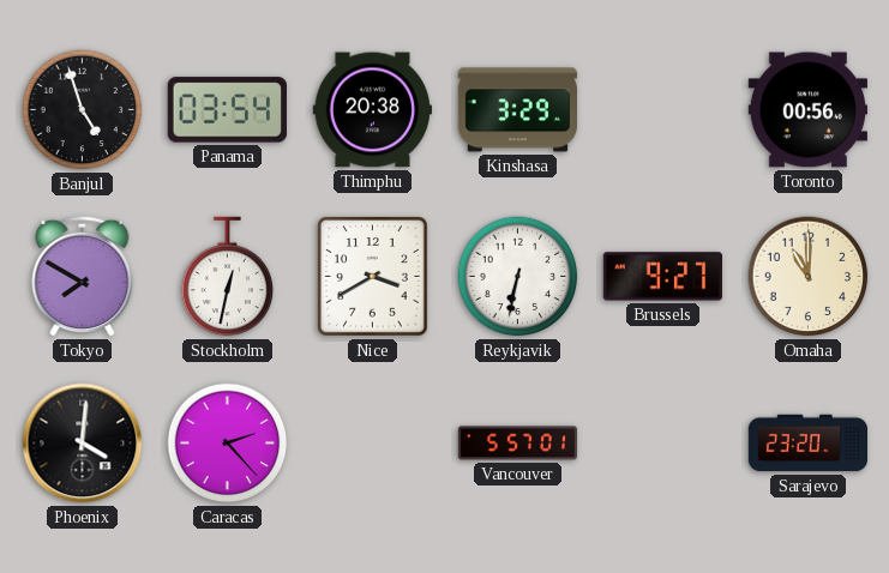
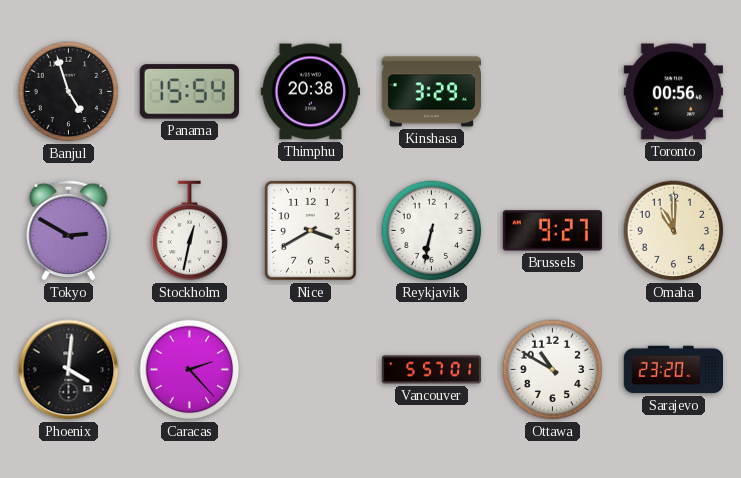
Panama: 03:54 -> 15:54 (189, 92)
Tokyo: 7:50 -> 2:50 (69, 230)
Ottawa: none -> 10:50 (553, 370)
